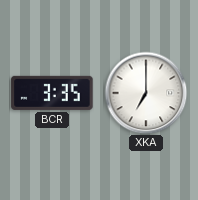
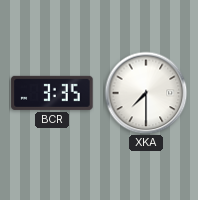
XKA: 7:00 -> 7:30 (146, 93)
